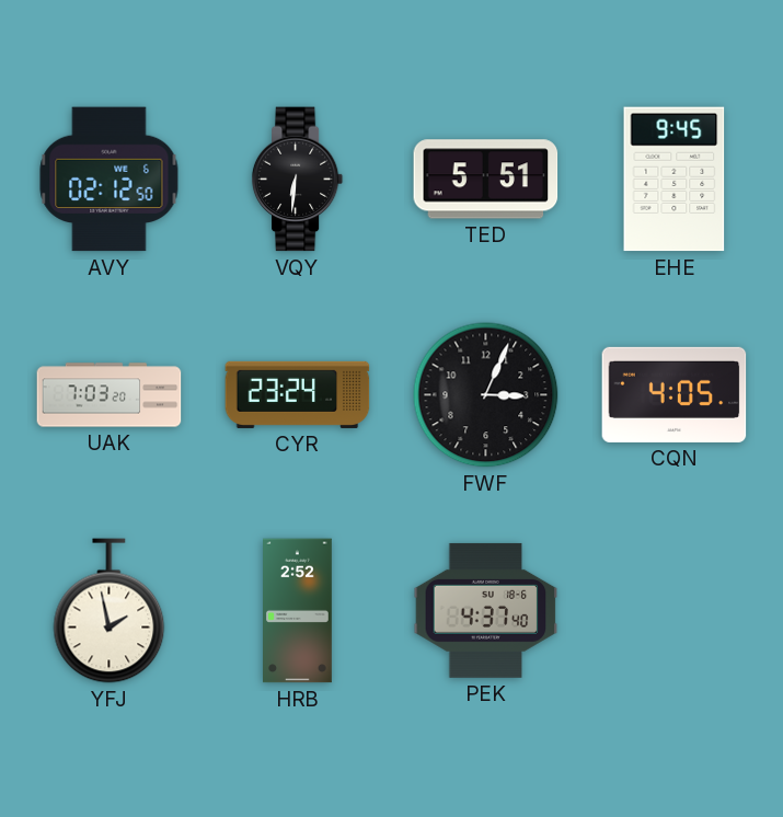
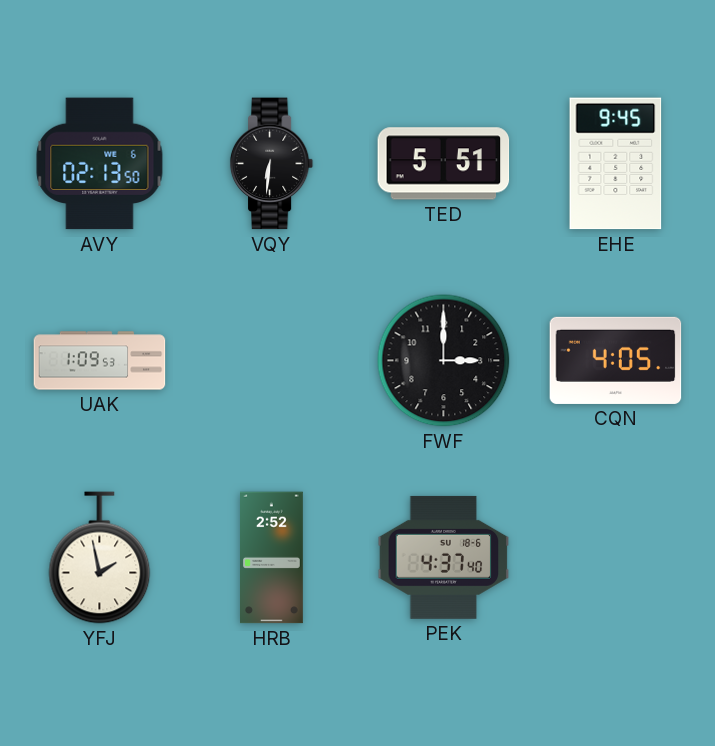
AVY: 02:12 -> 02:13 (100, 164)
UAK: 7:03 -> 1:09 (100, 361)
CYR: 23:24 -> none (298, 394)
FWF: 3:04 -> 3:00 (444, 361)
